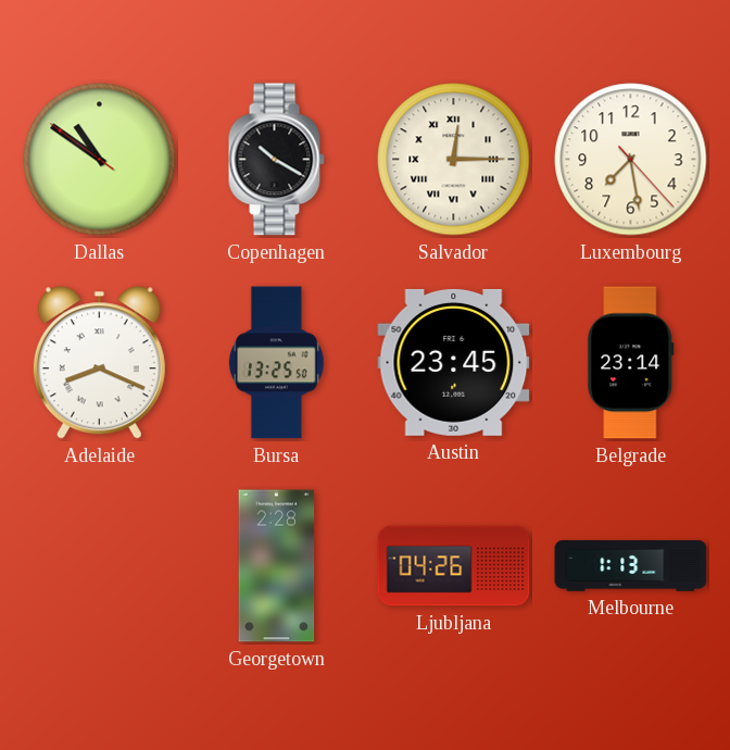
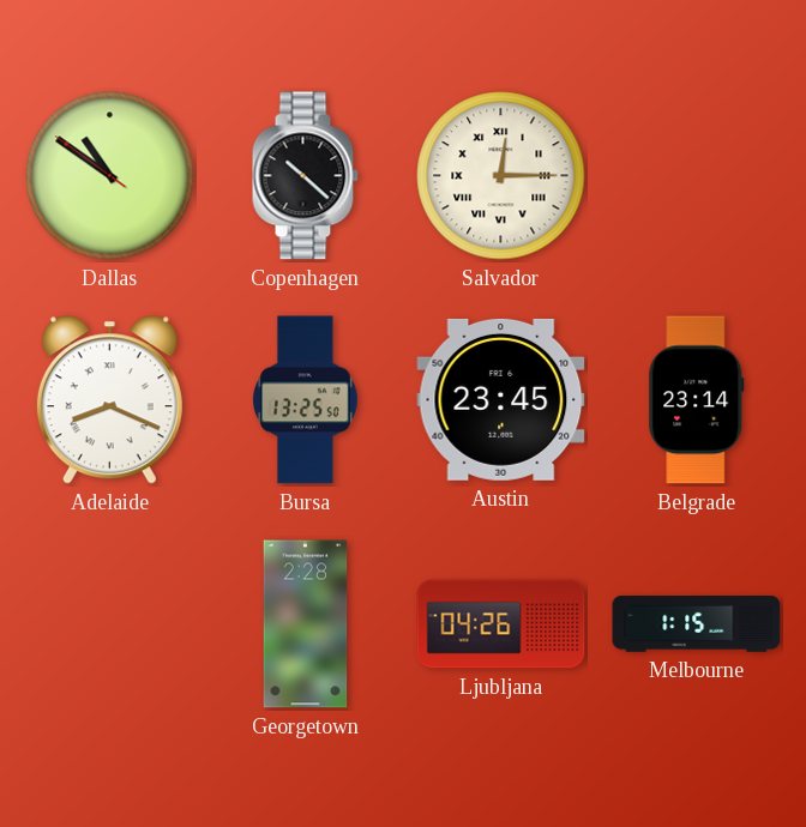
Copenhagen: 10:20 -> 10:22 (305, 176)
Luxembourg: 7:28 -> none (631, 160)
Melbourne: 1:13 -> 1:15 (697, 623)
